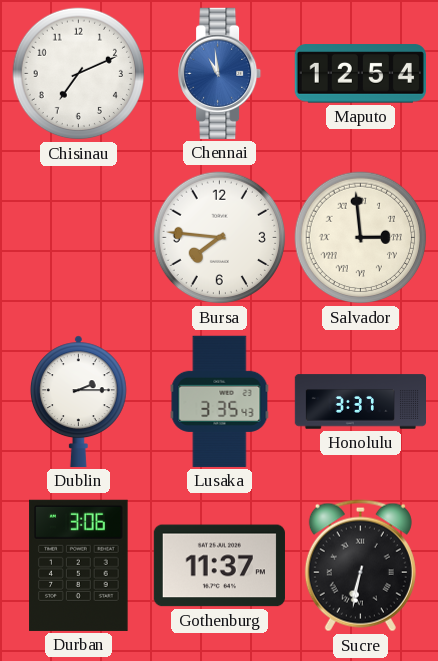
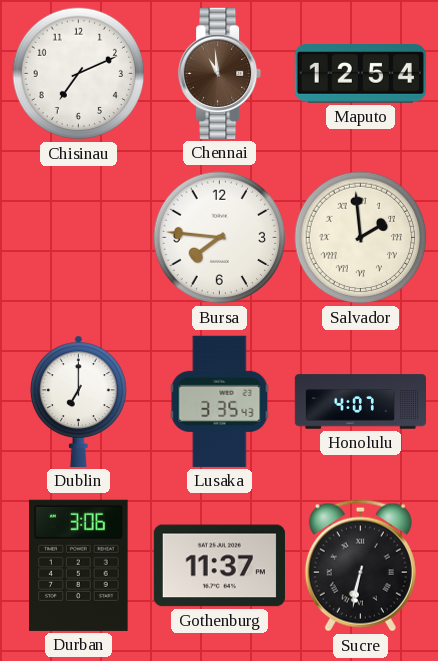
Chennai dial: blue -> brown (220, 73)
Salvador: 2:59 -> 1:59 (361, 238)
Dublin: 2:15 -> 7:00 (78, 401)
Honolulu: 3:37 -> 4:07 (360, 402)
